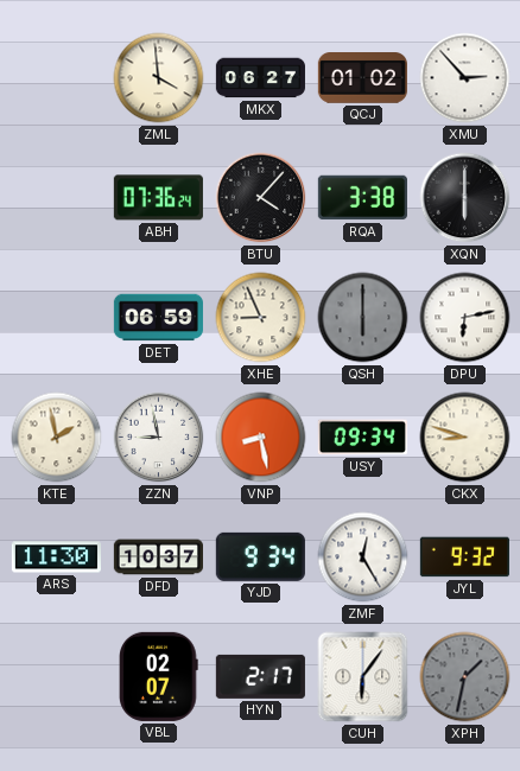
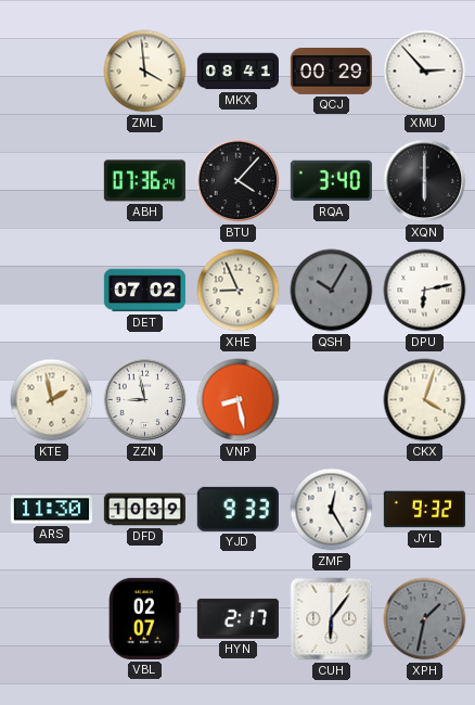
MKX: 06:27 -> 08:41 (237, 72)
QCJ: 01:02 -> 00:29 (331, 72)
RQA: 3:38 -> 3:40 (331, 181)
DET: 06:59 -> 07:02 (144, 291)
QSH: 6:00 -> 10:05 (332, 291)
USY: 09:34 -> none (362, 438)
CKX: 8:48 -> 4:03 (425, 400)
DFD: 10:37 -> 10:39 (144, 510)
YJD: 9:34 -> 9:33 (237, 509)
